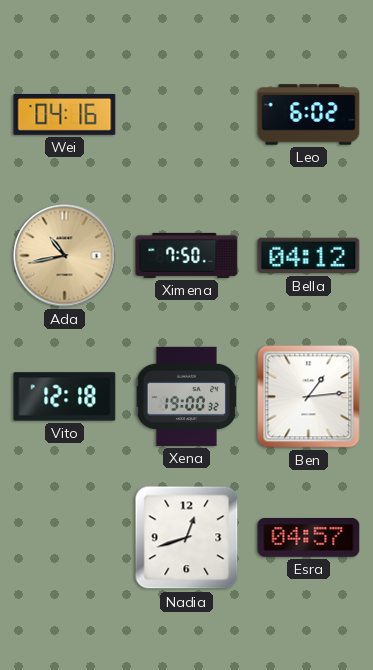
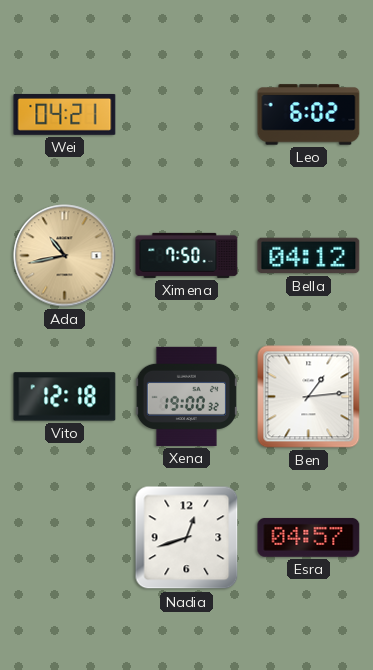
Wei: 04:16 -> 04:21 (65, 114)
